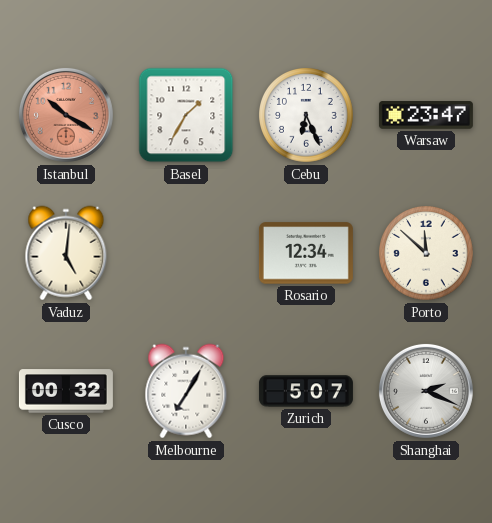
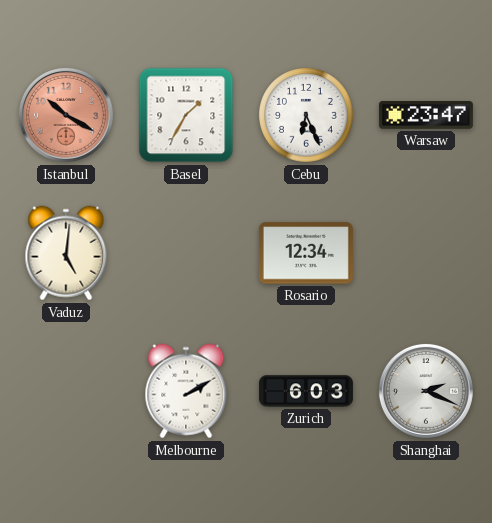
Porto: 11:52 -> none (427, 254)
Cusco: 00:32 -> none (66, 391)
Melbourne: 7:05 -> 2:10 (186, 391)
Zurich: 5:07 -> 6:03 (306, 391)
